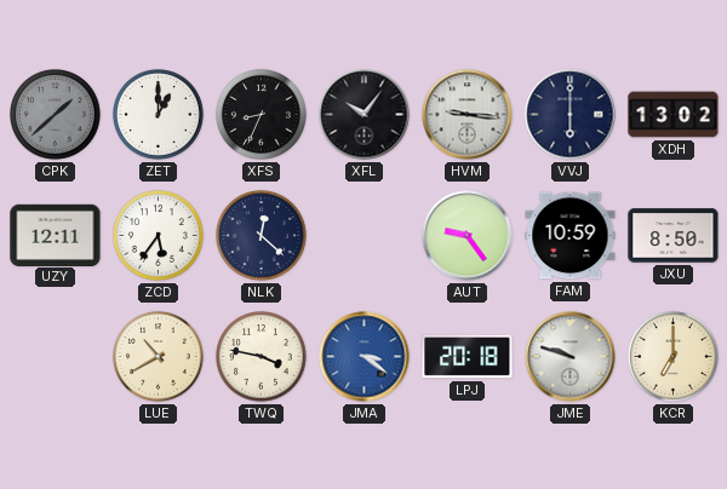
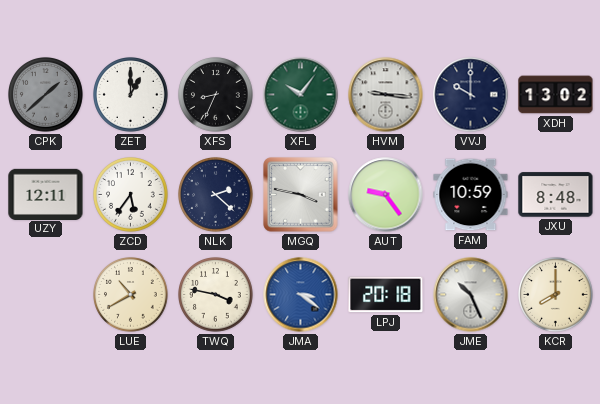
XFL dial: black -> green (301, 95)
VVJ: 6:00 -> 10:00 (471, 95)
NLK: 12:22 -> 2:22 (216, 195)
MGQ: none -> 3:47 (301, 195)
JXU: 8:50 -> 8:48 (556, 195)
JME: 9:48 -> 10:26 (471, 295)
KCR: 7:00 -> 8:00 (556, 295)
